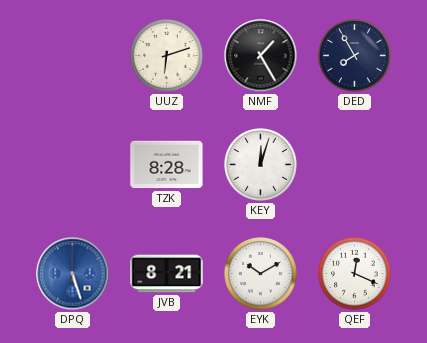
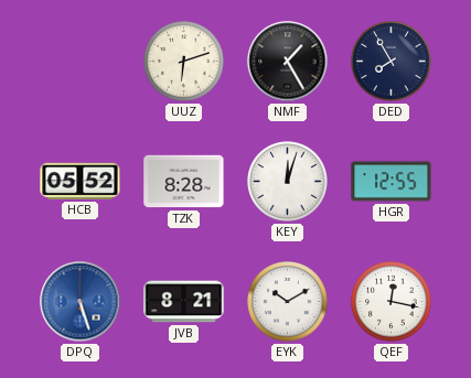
HCB: none -> 05:52 (81, 181)
HGR: none -> 12:55 (392, 182)
QEF: 12:19 -> 12:17 (392, 302)
